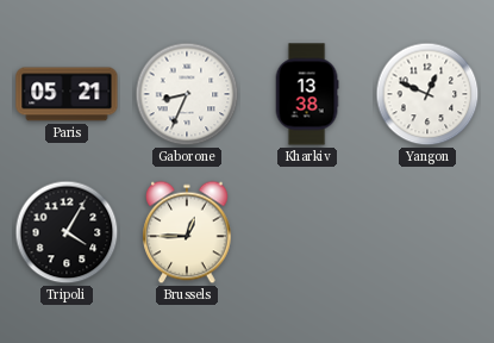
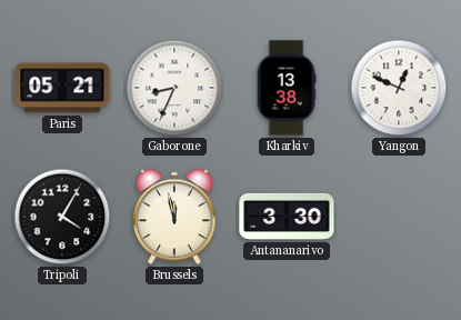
Brussels: 12:45 -> 11:58 (174, 217)
Antananarivo: none -> 3:30 (287, 217)
